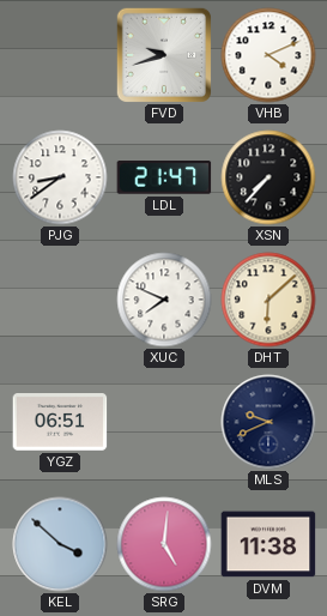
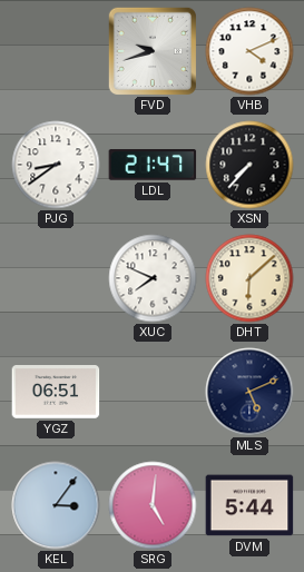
MLS: 9:41 -> 5:11 (249, 392)
KEL: 3:52 -> 3:06 (56, 505)
DVM: 11:38 -> 5:44 (249, 505)
